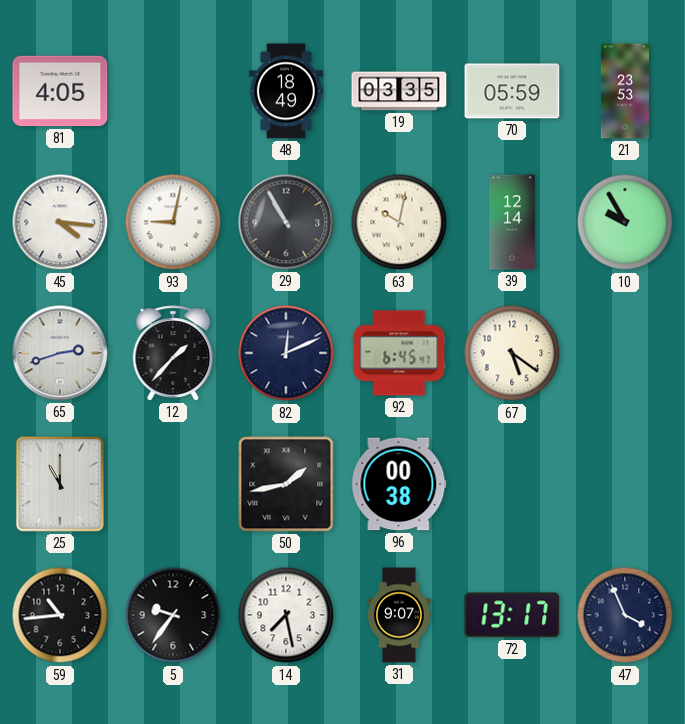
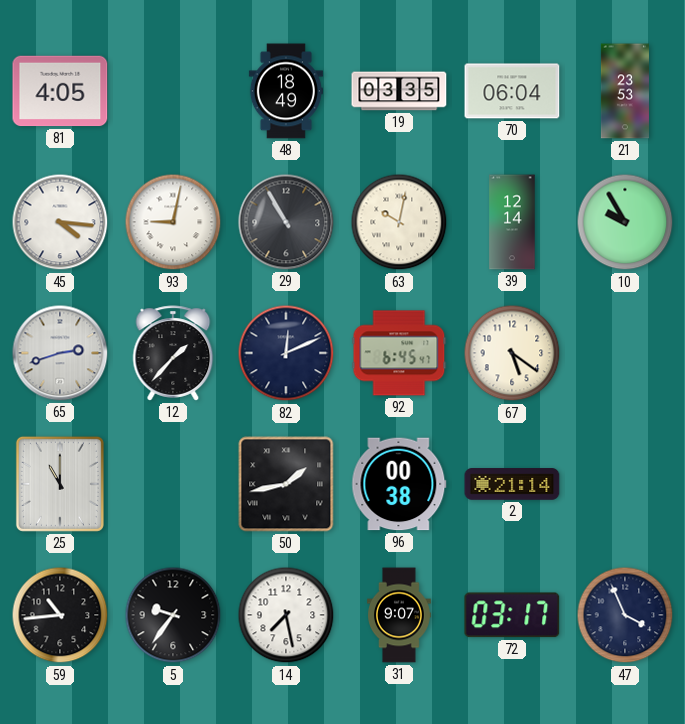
70: 05:59 -> 06:04 (512, 91)
2: none -> 21:14 (512, 484)
72: 13:17 -> 03:17 (512, 615)
